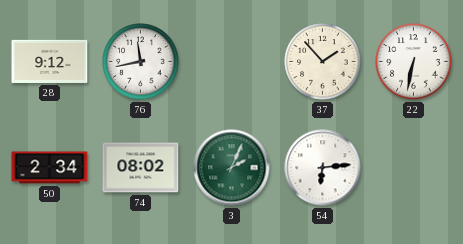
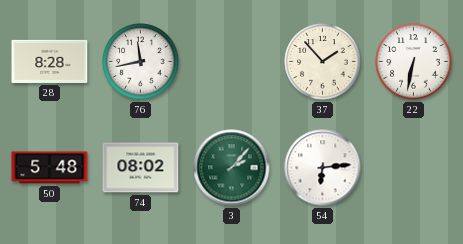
28: 9:12 -> 8:28 (50, 61)
50: 2:34 -> 5:48 (50, 168)
3: 2:04 -> 2:07 (232, 168)
